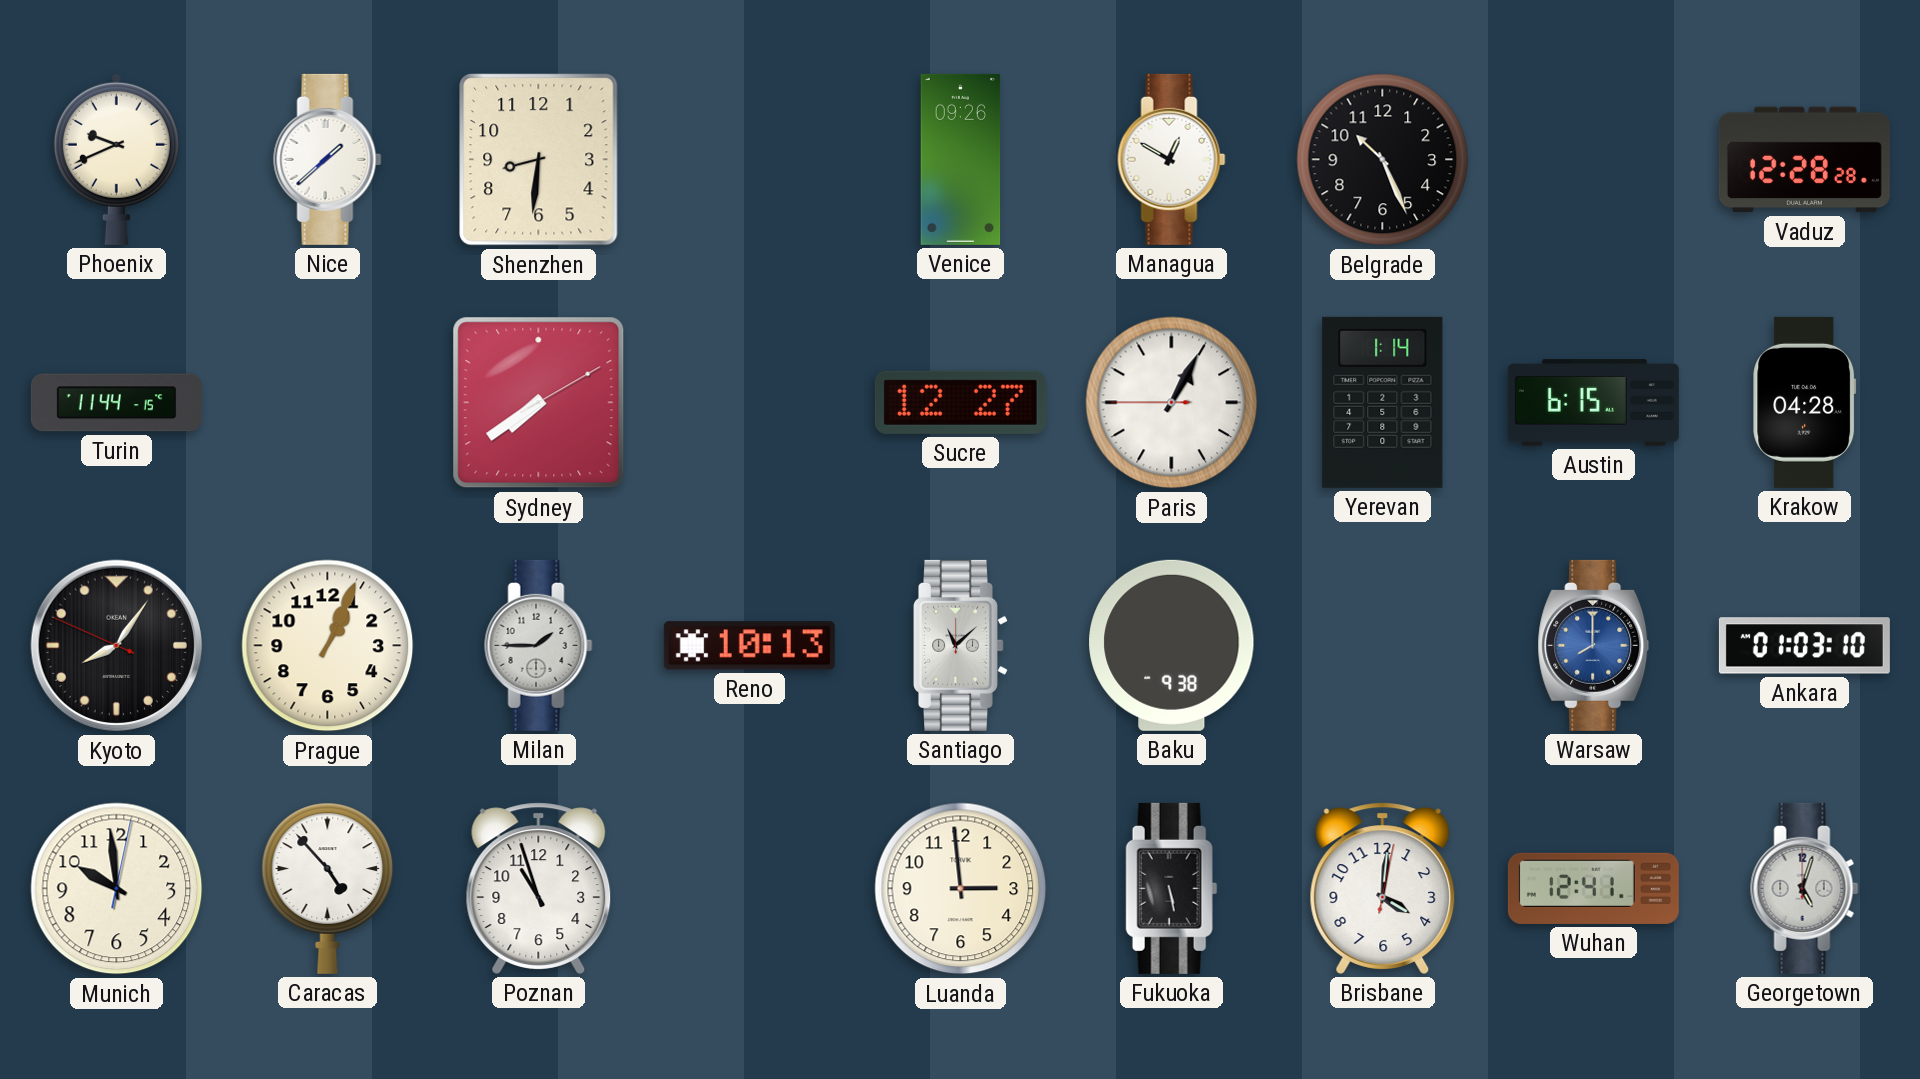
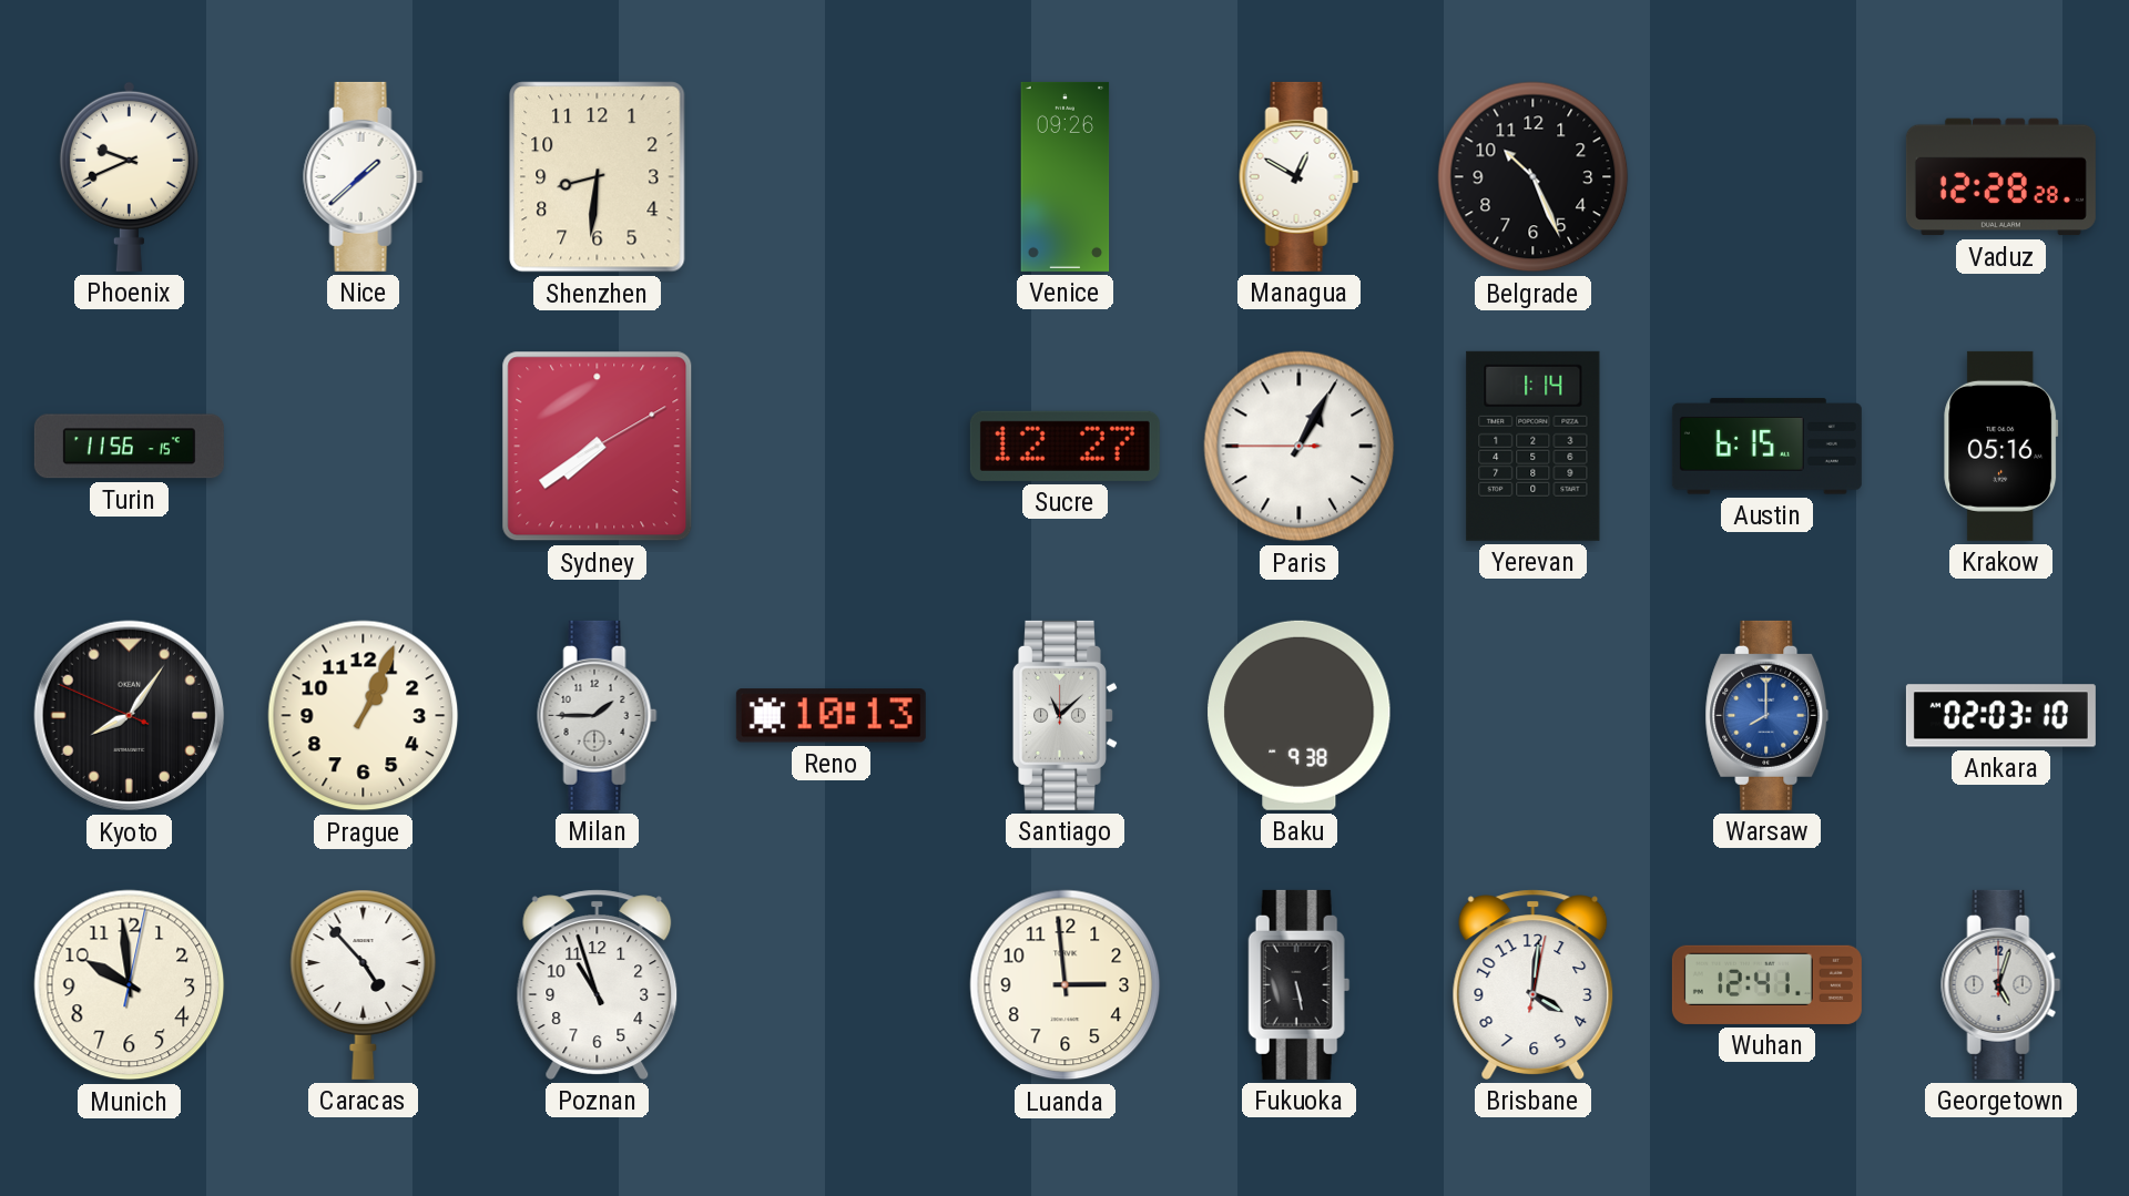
Turin: 11:44 -> 11:56 (129, 447)
Krakow: 04:28 -> 05:16 (2001, 446)
Ankara: 01:03 -> 02:03 (2000, 716)
